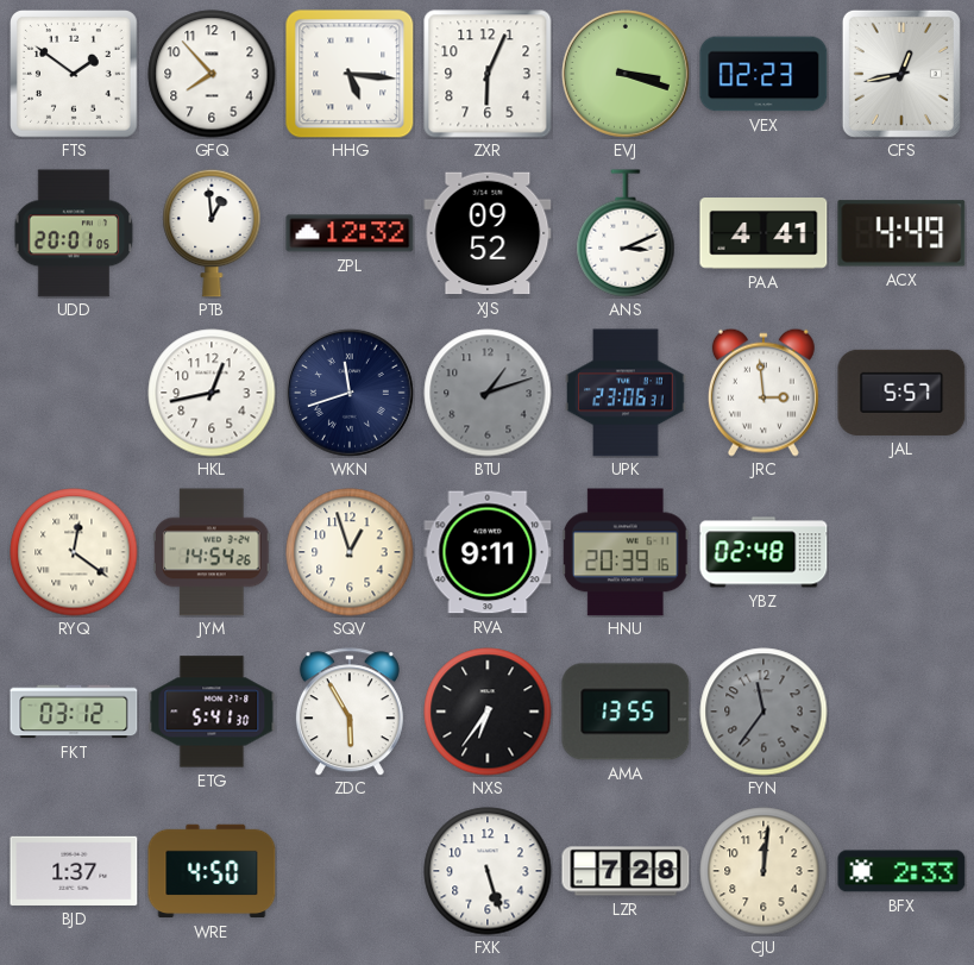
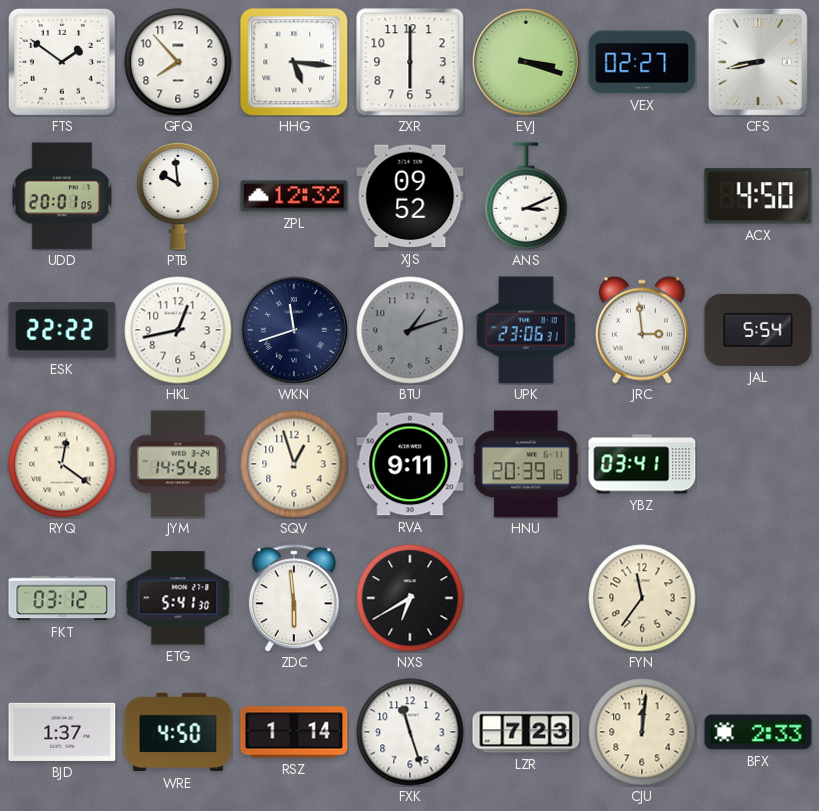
ZXR: 6:04 -> 6:00 (410, 62)
VEX: 02:23 -> 02:27 (642, 62)
CFS: 12:43 -> 8:43 (758, 62)
PTB: 12:59 -> 9:59 (178, 196)
PAA: 4:41 -> none (764, 233)
ACX: 4:49 -> 4:50 (758, 196)
ESK: none -> 22:22 (62, 330)
JAL: 5:57 -> 5:54 (758, 330)
YBZ: 02:48 -> 03:41 (642, 464)
ZDC: 5:55 -> 5:59 (294, 598)
NXS: 6:36 -> 6:40 (410, 598)
AMA: 13:55 -> none (626, 712)
FYN dial: grey -> cream (642, 598)
RSZ: none -> 1:14 (294, 732)
FXK: 5:27 -> 11:27 (410, 732)
LZR: 7:28 -> 7:23 (526, 732)
